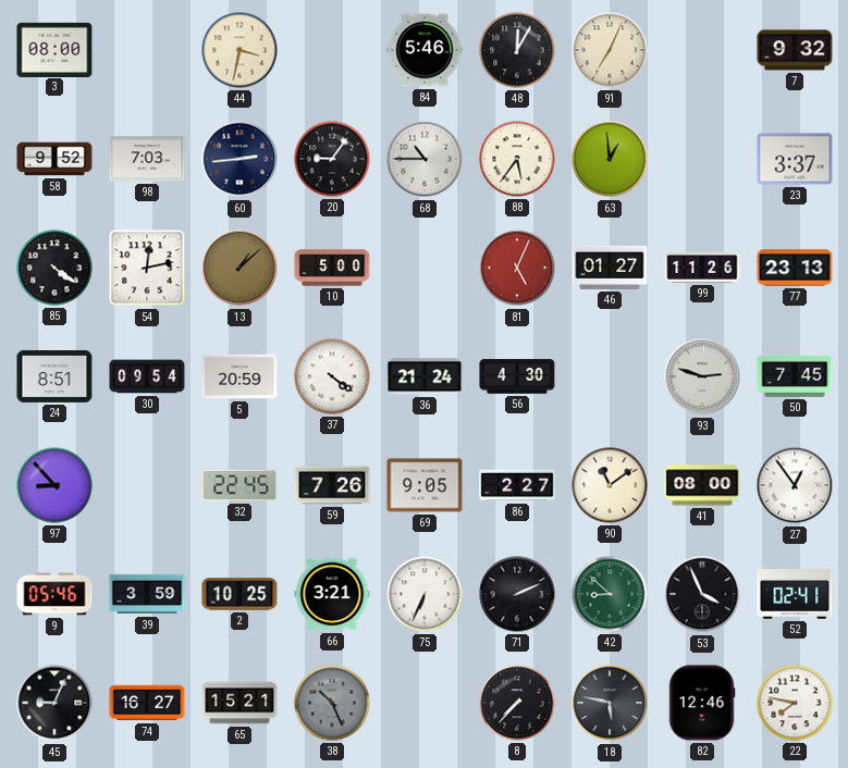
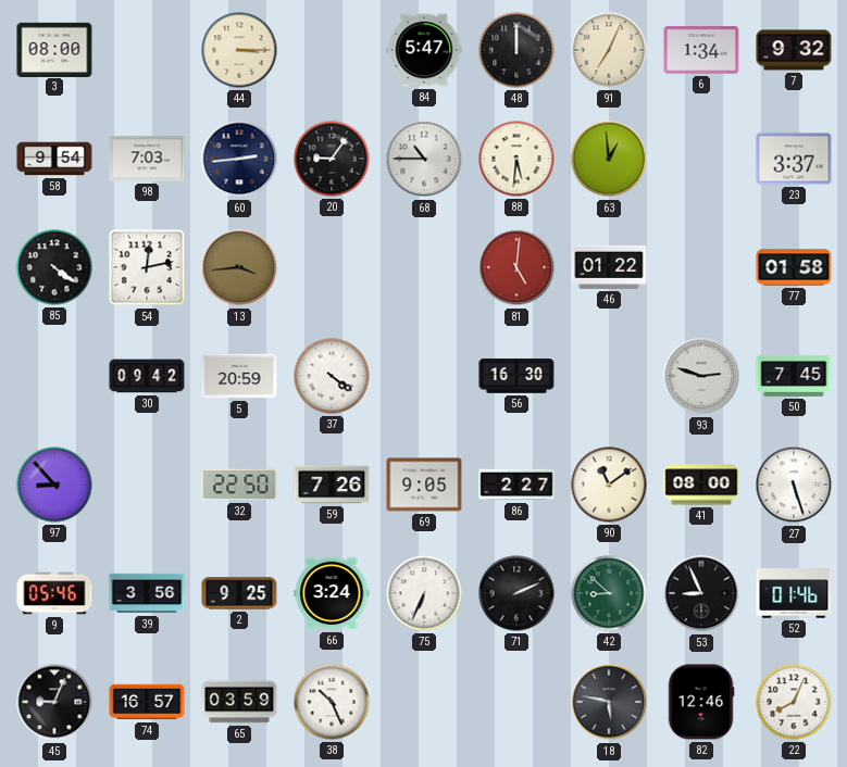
44: 3:32 -> 3:15 (239, 50)
84: 5:46 -> 5:47 (424, 50)
48: 12:05 -> 12:00 (516, 50)
6: none -> 1:34 (701, 50)
58: 9:52 -> 9:54 (54, 159)
88: 5:36 -> 5:31 (516, 159)
13: 1:08 -> 3:44 (239, 267)
10: 5:00 -> none (332, 268)
81: 5:04 -> 5:01 (516, 267)
46: 01:27 -> 01:22 (609, 267)
99: 11:26 -> none (702, 268)
77: 23:13 -> 01:58 (794, 267)
24: 8:51 -> none (54, 376)
30: 09:54 -> 09:42 (147, 376)
36: 21:24 -> none (425, 376)
56: 4:30 -> 16:30 (516, 376)
32: 22:45 -> 22:50 (239, 485)
27: 12:54 -> 5:27 (794, 485)
39: 3:59 -> 3:56 (147, 593)
2: 10:25 -> 9:25 (239, 593)
66: 3:21 -> 3:24 (332, 593)
53: 3:56 -> 8:56 (701, 593)
52: 02:41 -> 01:46 (794, 593)
74: 16:27 -> 16:57 (147, 702)
65: 15:21 -> 03:59 (239, 702)
38 dial: grey -> white (332, 702)
8: 7:37 -> none (517, 703)
22: 7:47 -> 8:04 (794, 702)
